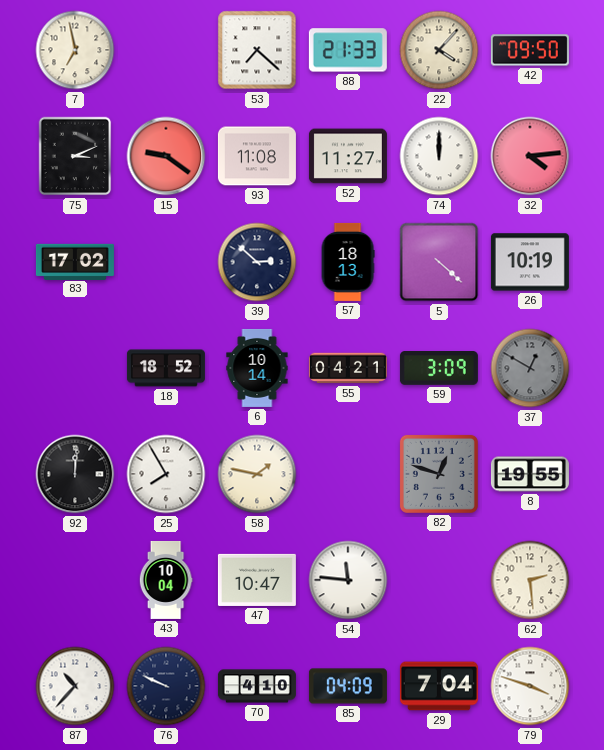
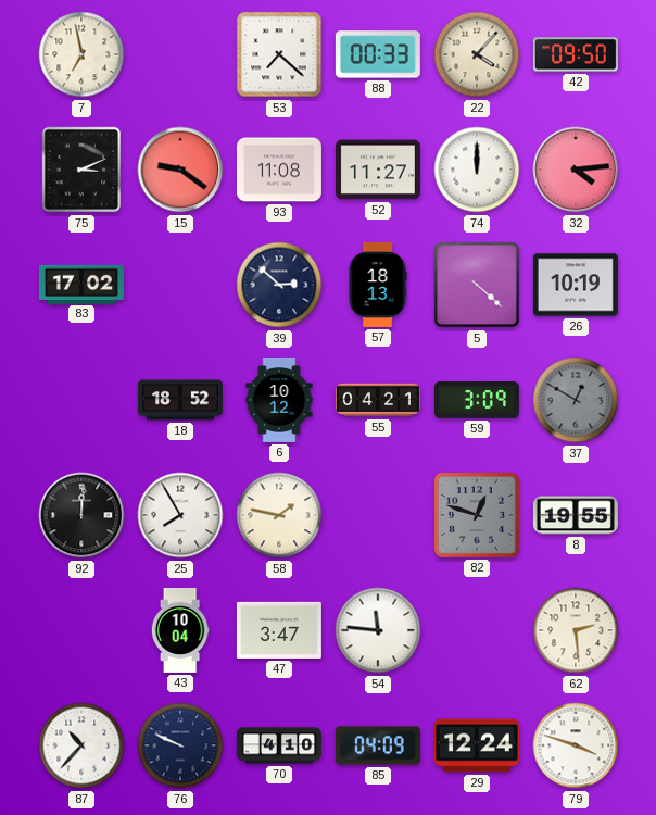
88: 21:33 -> 00:33 (378, 54)
6: 10:14 -> 10:12 (279, 400)
47: 10:47 -> 3:47 (279, 630)
29: 7:04 -> 12:24 (477, 745)
